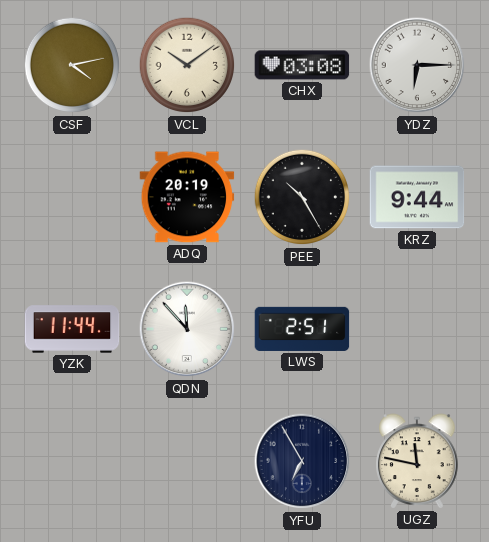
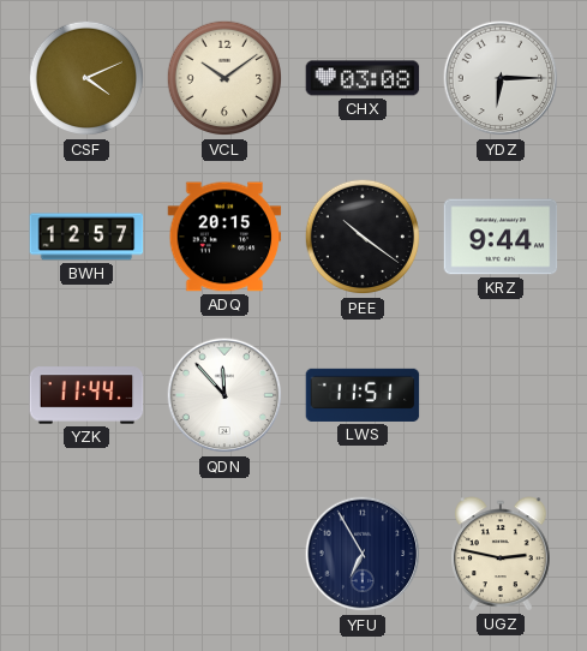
CSF: 4:13 -> 4:11 (86, 78)
BWH: none -> 12:57 (86, 237)
ADQ: 20:19 -> 20:15 (224, 237)
PEE: 10:25 -> 10:21 (363, 237)
LWS: 2:51 -> 11:51 (363, 395)
UGZ: 11:47 -> 2:47 (501, 554)
